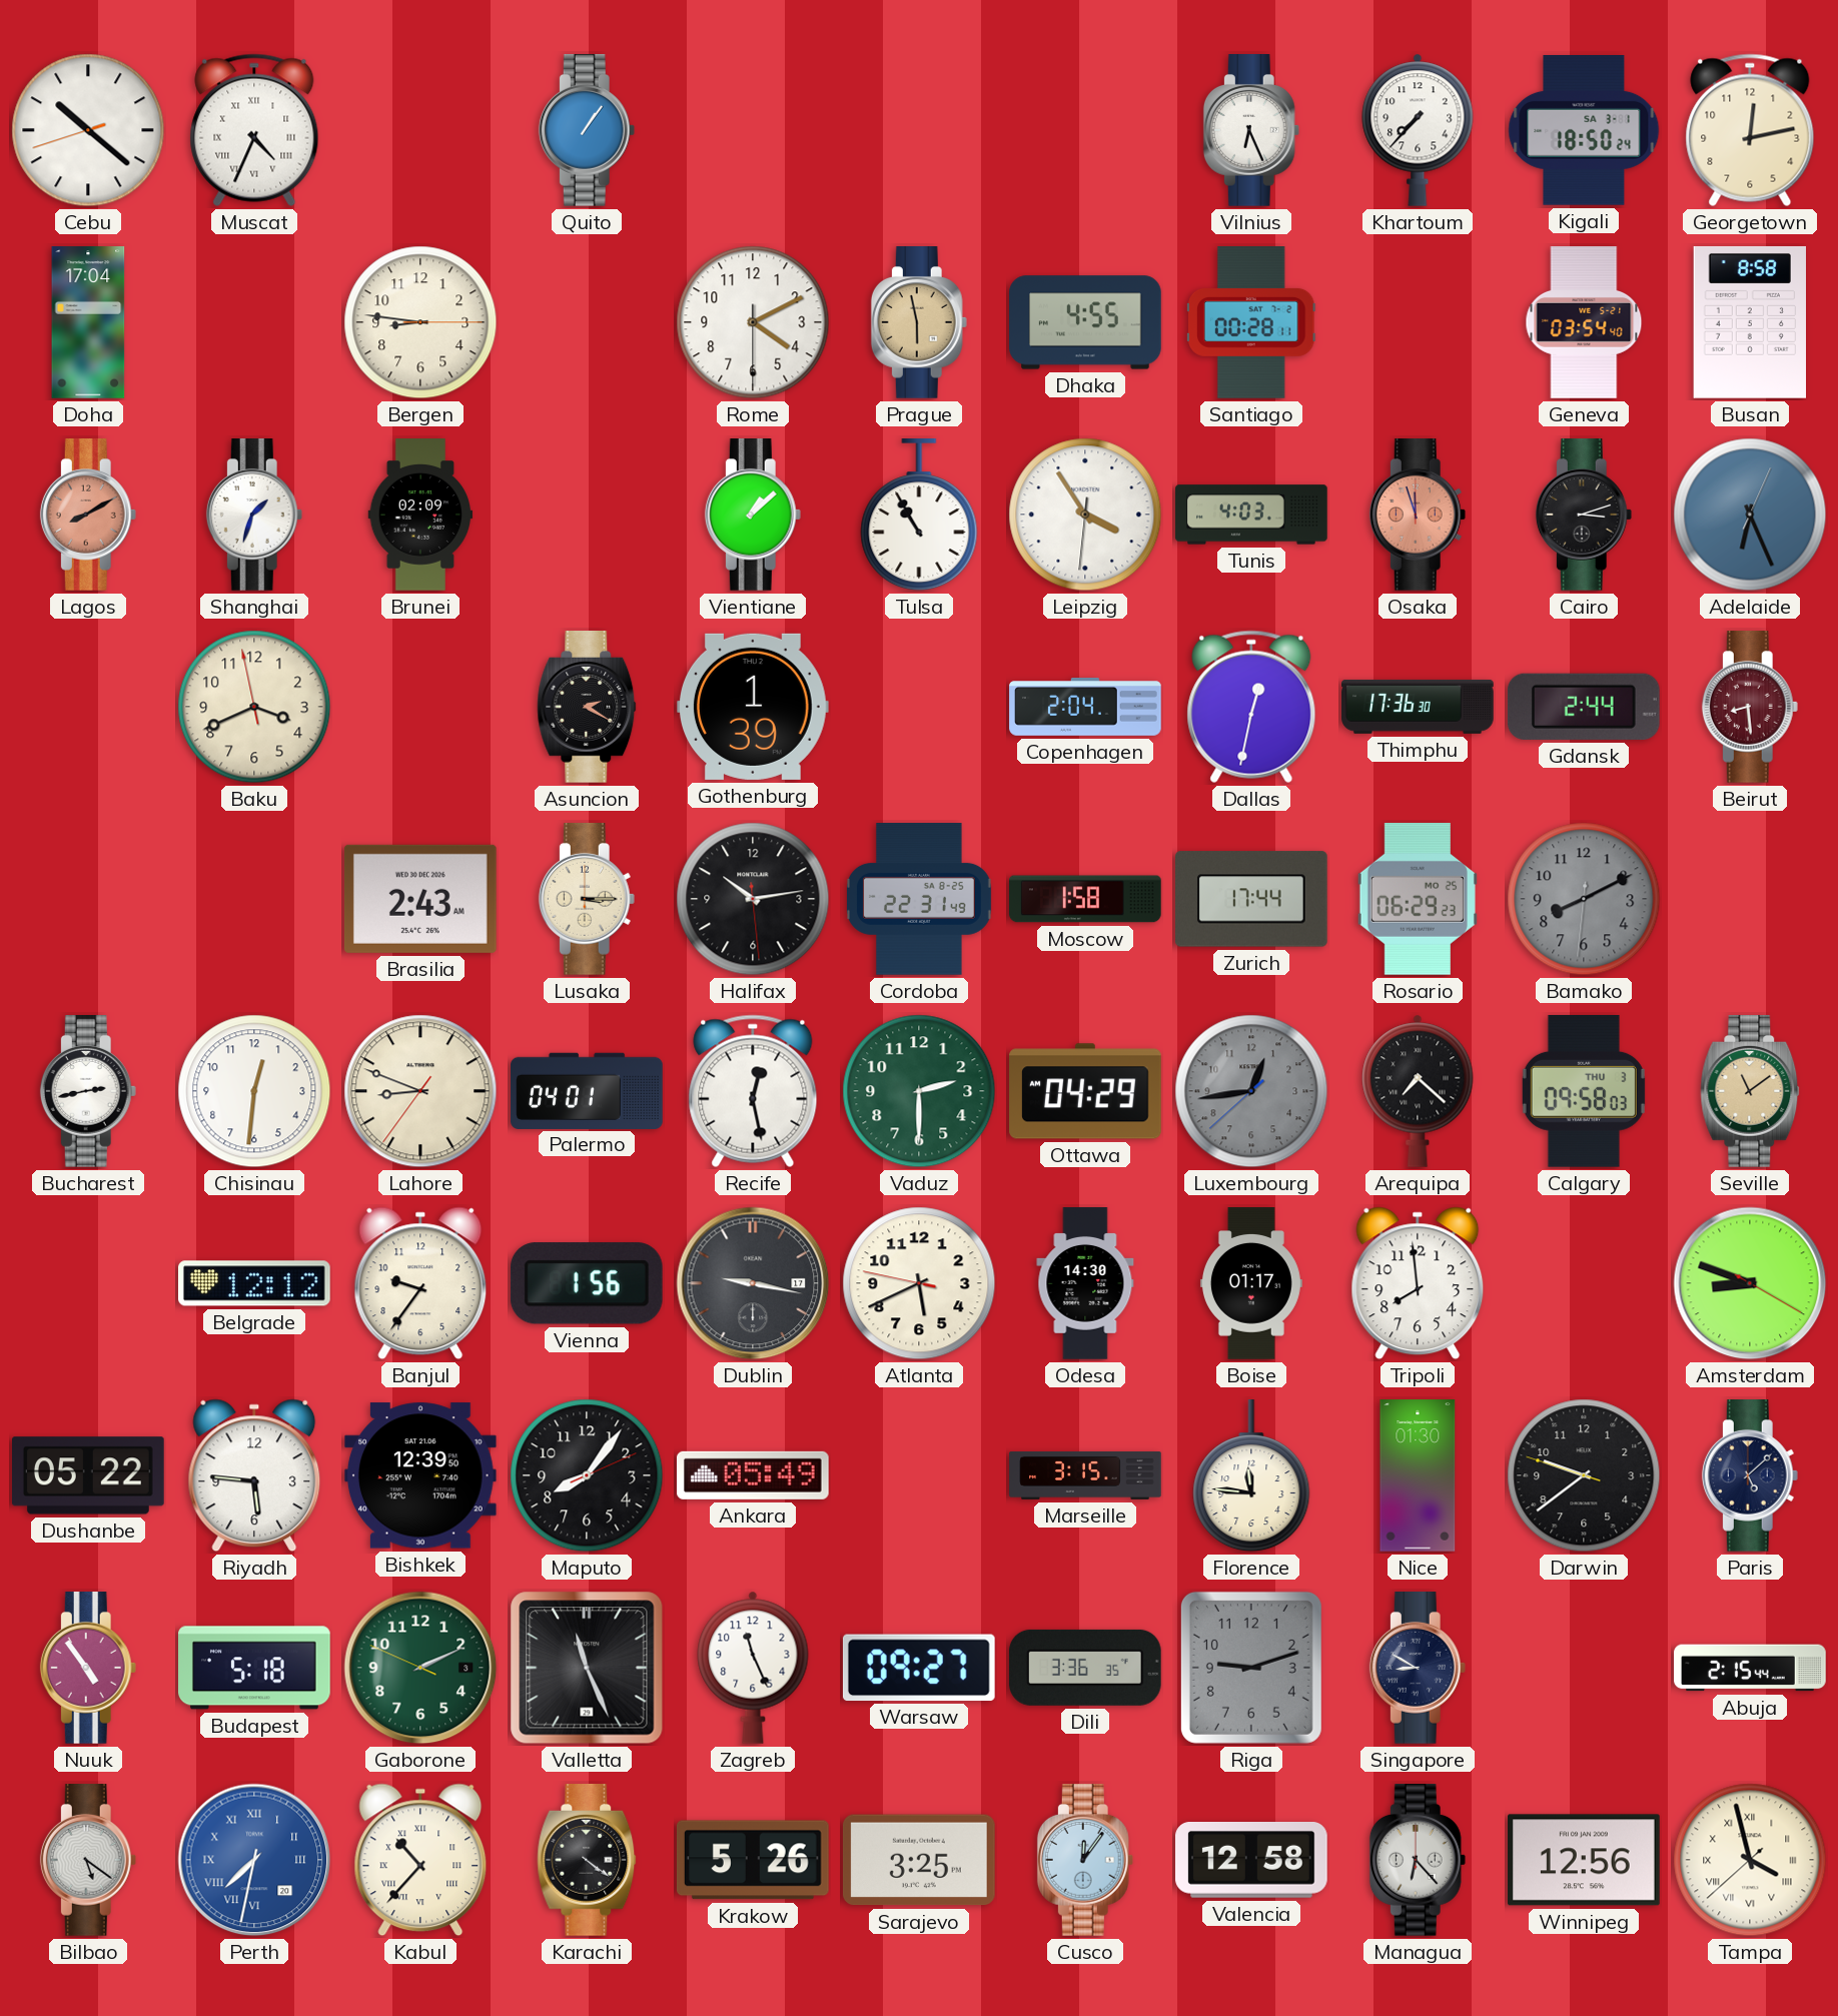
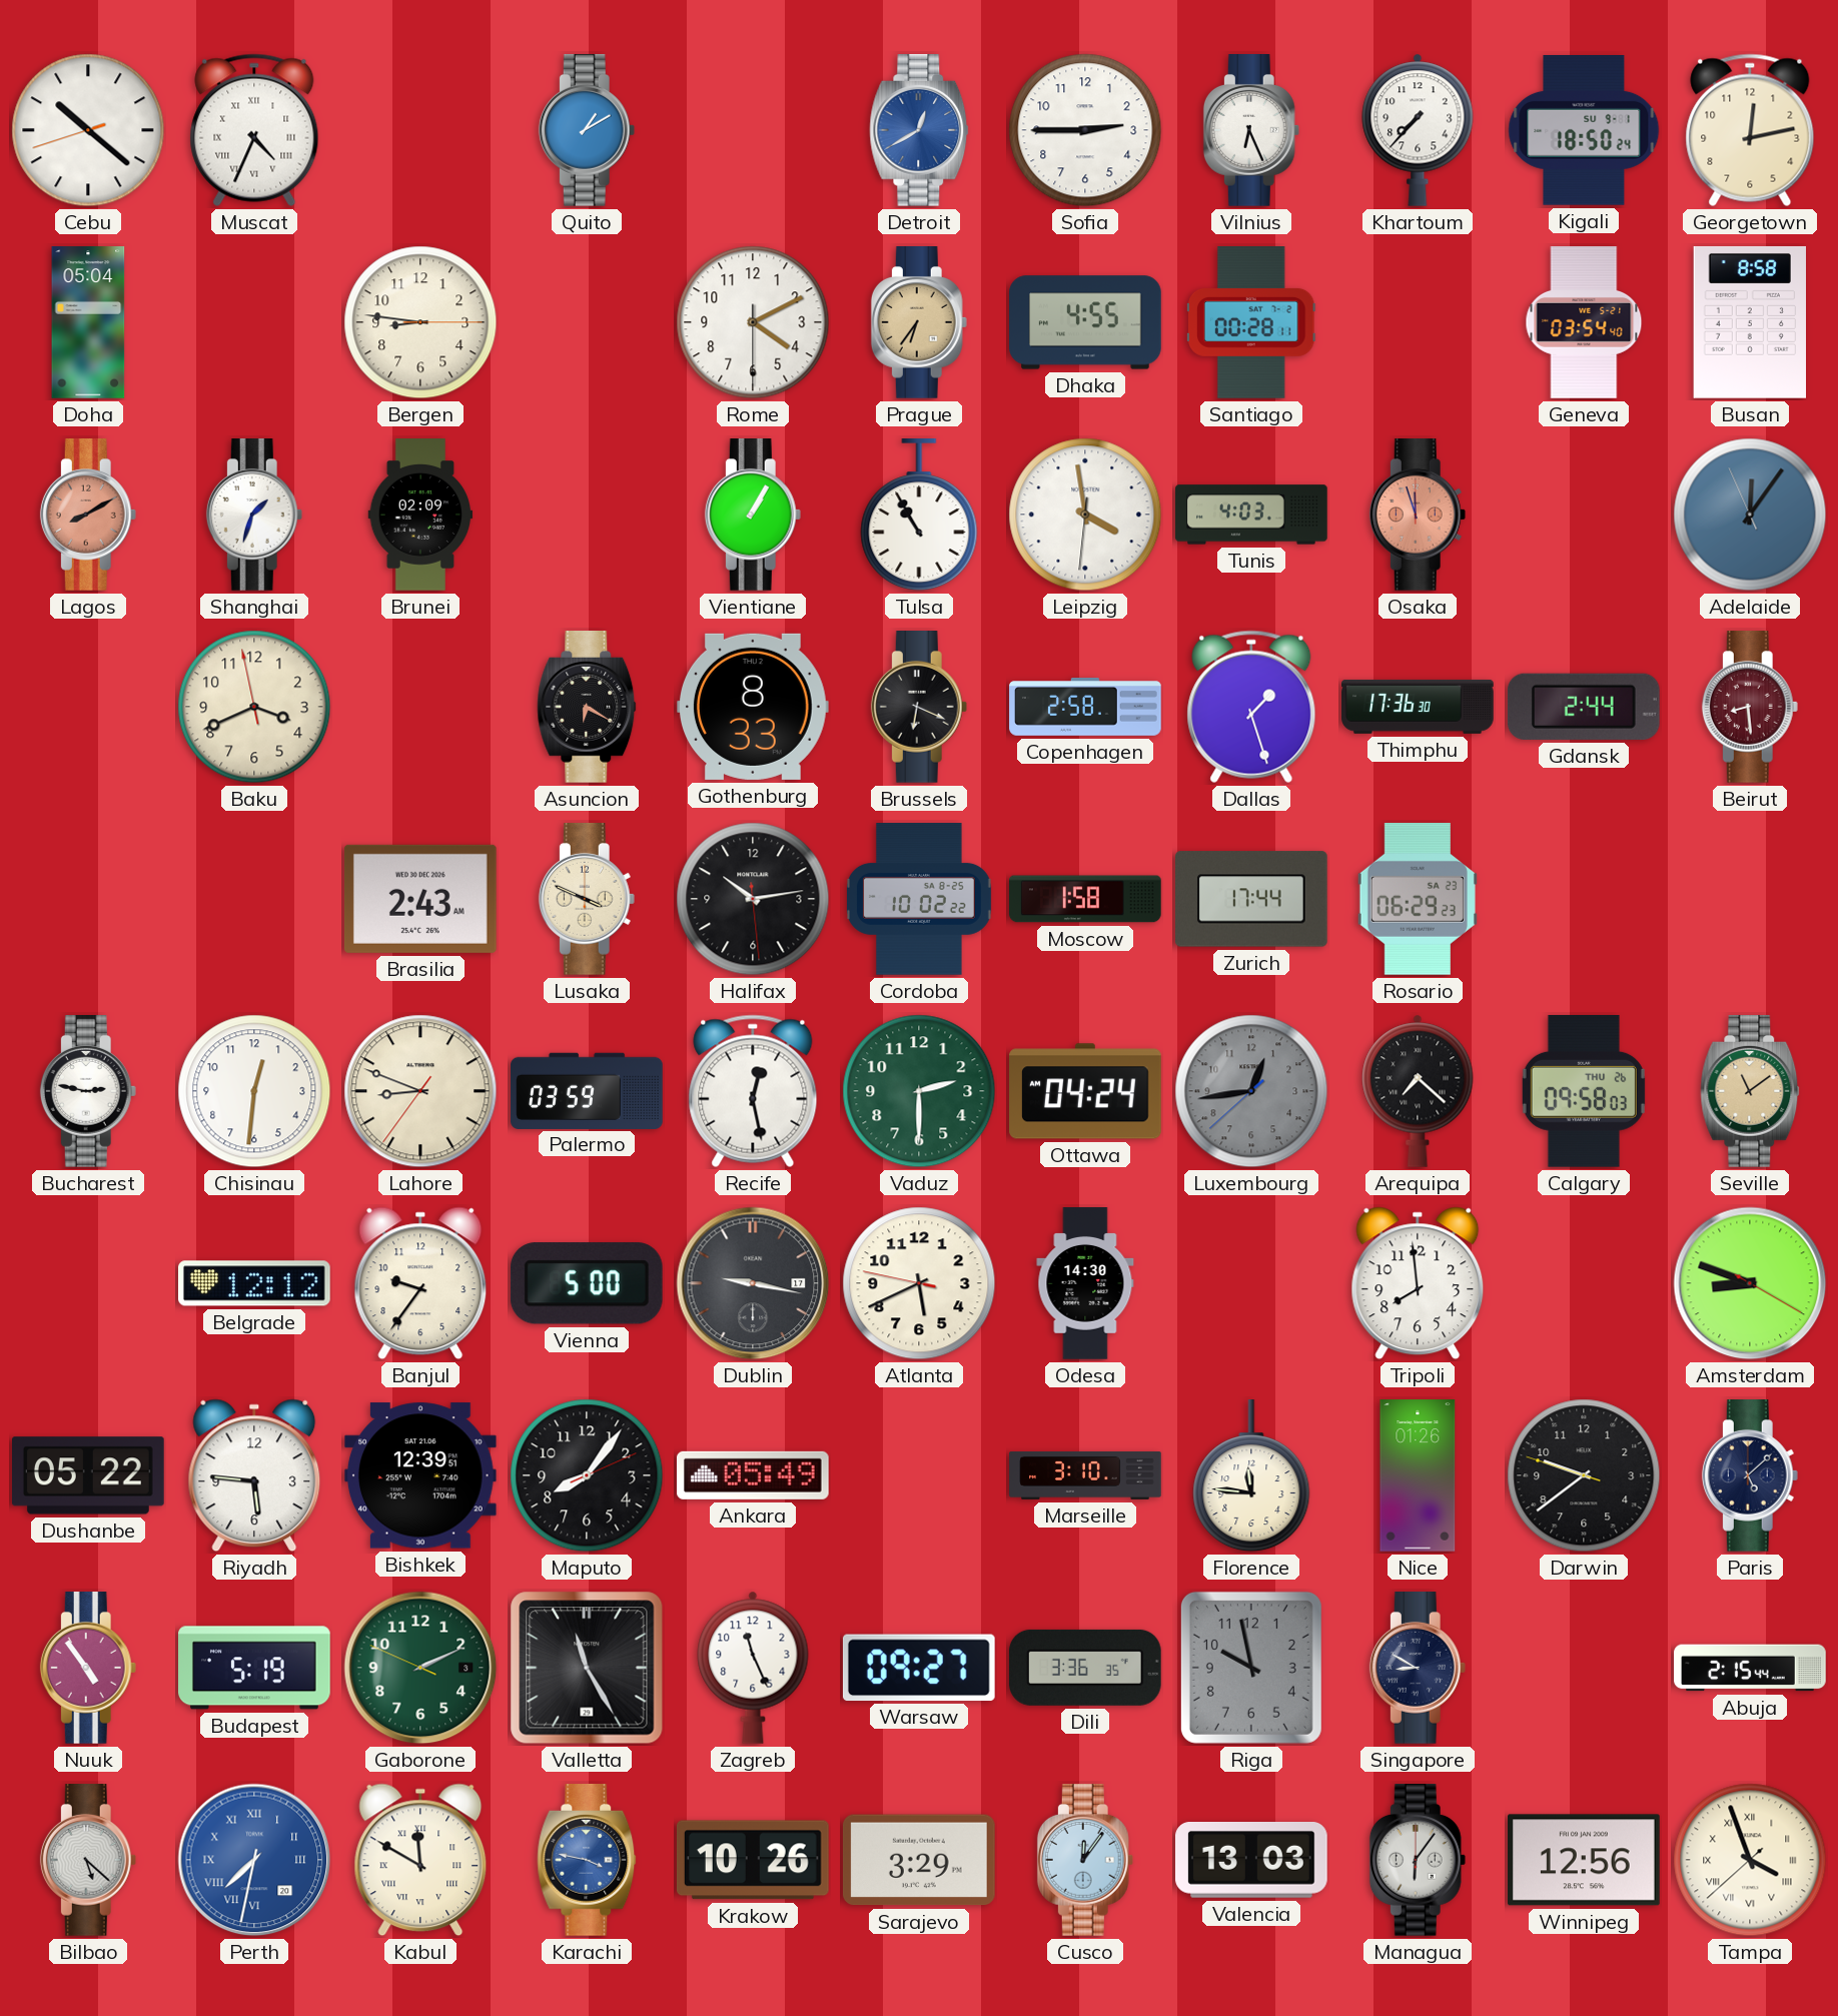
Quito: 1:06 -> 1:10 (587, 131)
Detroit: none -> 12:40 (919, 131)
Sofia: none -> 2:45 (1085, 130)
Kigali date: SA 3-1 -> SU 9-1 (1584, 131)
Doha: 17:04 -> 05:04 (88, 322)
Prague: 5:58 -> 6:36 (919, 323)
Vientiane: 1:08 -> 1:05 (753, 516)
Leipzig: 3:54 -> 3:58 (1085, 515)
Cairo: 3:12 -> none (1584, 516)
Adelaide: 6:26 -> 12:05 (1750, 515)
Asuncion: 2:20 -> 6:20 (587, 708)
Gothenburg: 1:39 -> 8:33 (753, 707)
Brussels: none -> 6:19 (919, 708)
Copenhagen: 2:04 -> 2:58 (1085, 708)
Dallas: 12:32 -> 1:27 (1251, 707)
Lusaka: 3:15 -> 3:49 (587, 900)
Cordoba: 22:31 -> 10:02 (920, 899)
Rosario date: MO 25 -> SA 23 (1418, 900)
Bamako: 8:10 -> none (1584, 899)
Bucharest: 2:43 -> 2:47 (88, 1092)
Palermo: 04:01 -> 03:59 (587, 1090)
Ottawa: 04:29 -> 04:24 (1085, 1091)
Calgary date: THU 3 -> THU 26 (1584, 1091)
Vienna: 1:56 -> 5:00 (587, 1283)
Boise: 01:17 -> none (1251, 1283)
Bishkek: 12:39:50 -> 12:39:51 (420, 1475)
Marseille: 3:15 -> 3:10 (1085, 1475)
Nice: 01:30 -> 01:26 (1418, 1475)
Budapest: 5:18 -> 5:19 (255, 1668)
Valletta: 11:26 -> 11:25 (587, 1668)
Riga: 9:12 -> 9:58 (1251, 1668)
Bilbao: 5:21 -> 5:22 (88, 1861)
Kabul: 10:37 -> 11:50 (420, 1860)
Karachi: 4:21 -> 3:47 (587, 1861)
Karachi dial: black -> blue (587, 1861)
Krakow: 5:26 -> 10:26 (753, 1860)
Sarajevo: 3:25 -> 3:29 (919, 1860)
Valencia: 12:58 -> 13:03 (1252, 1861)
Managua: 6:23 -> 6:06 (1418, 1861)
Tampa: 3:57 -> 3:56 (1750, 1860)
